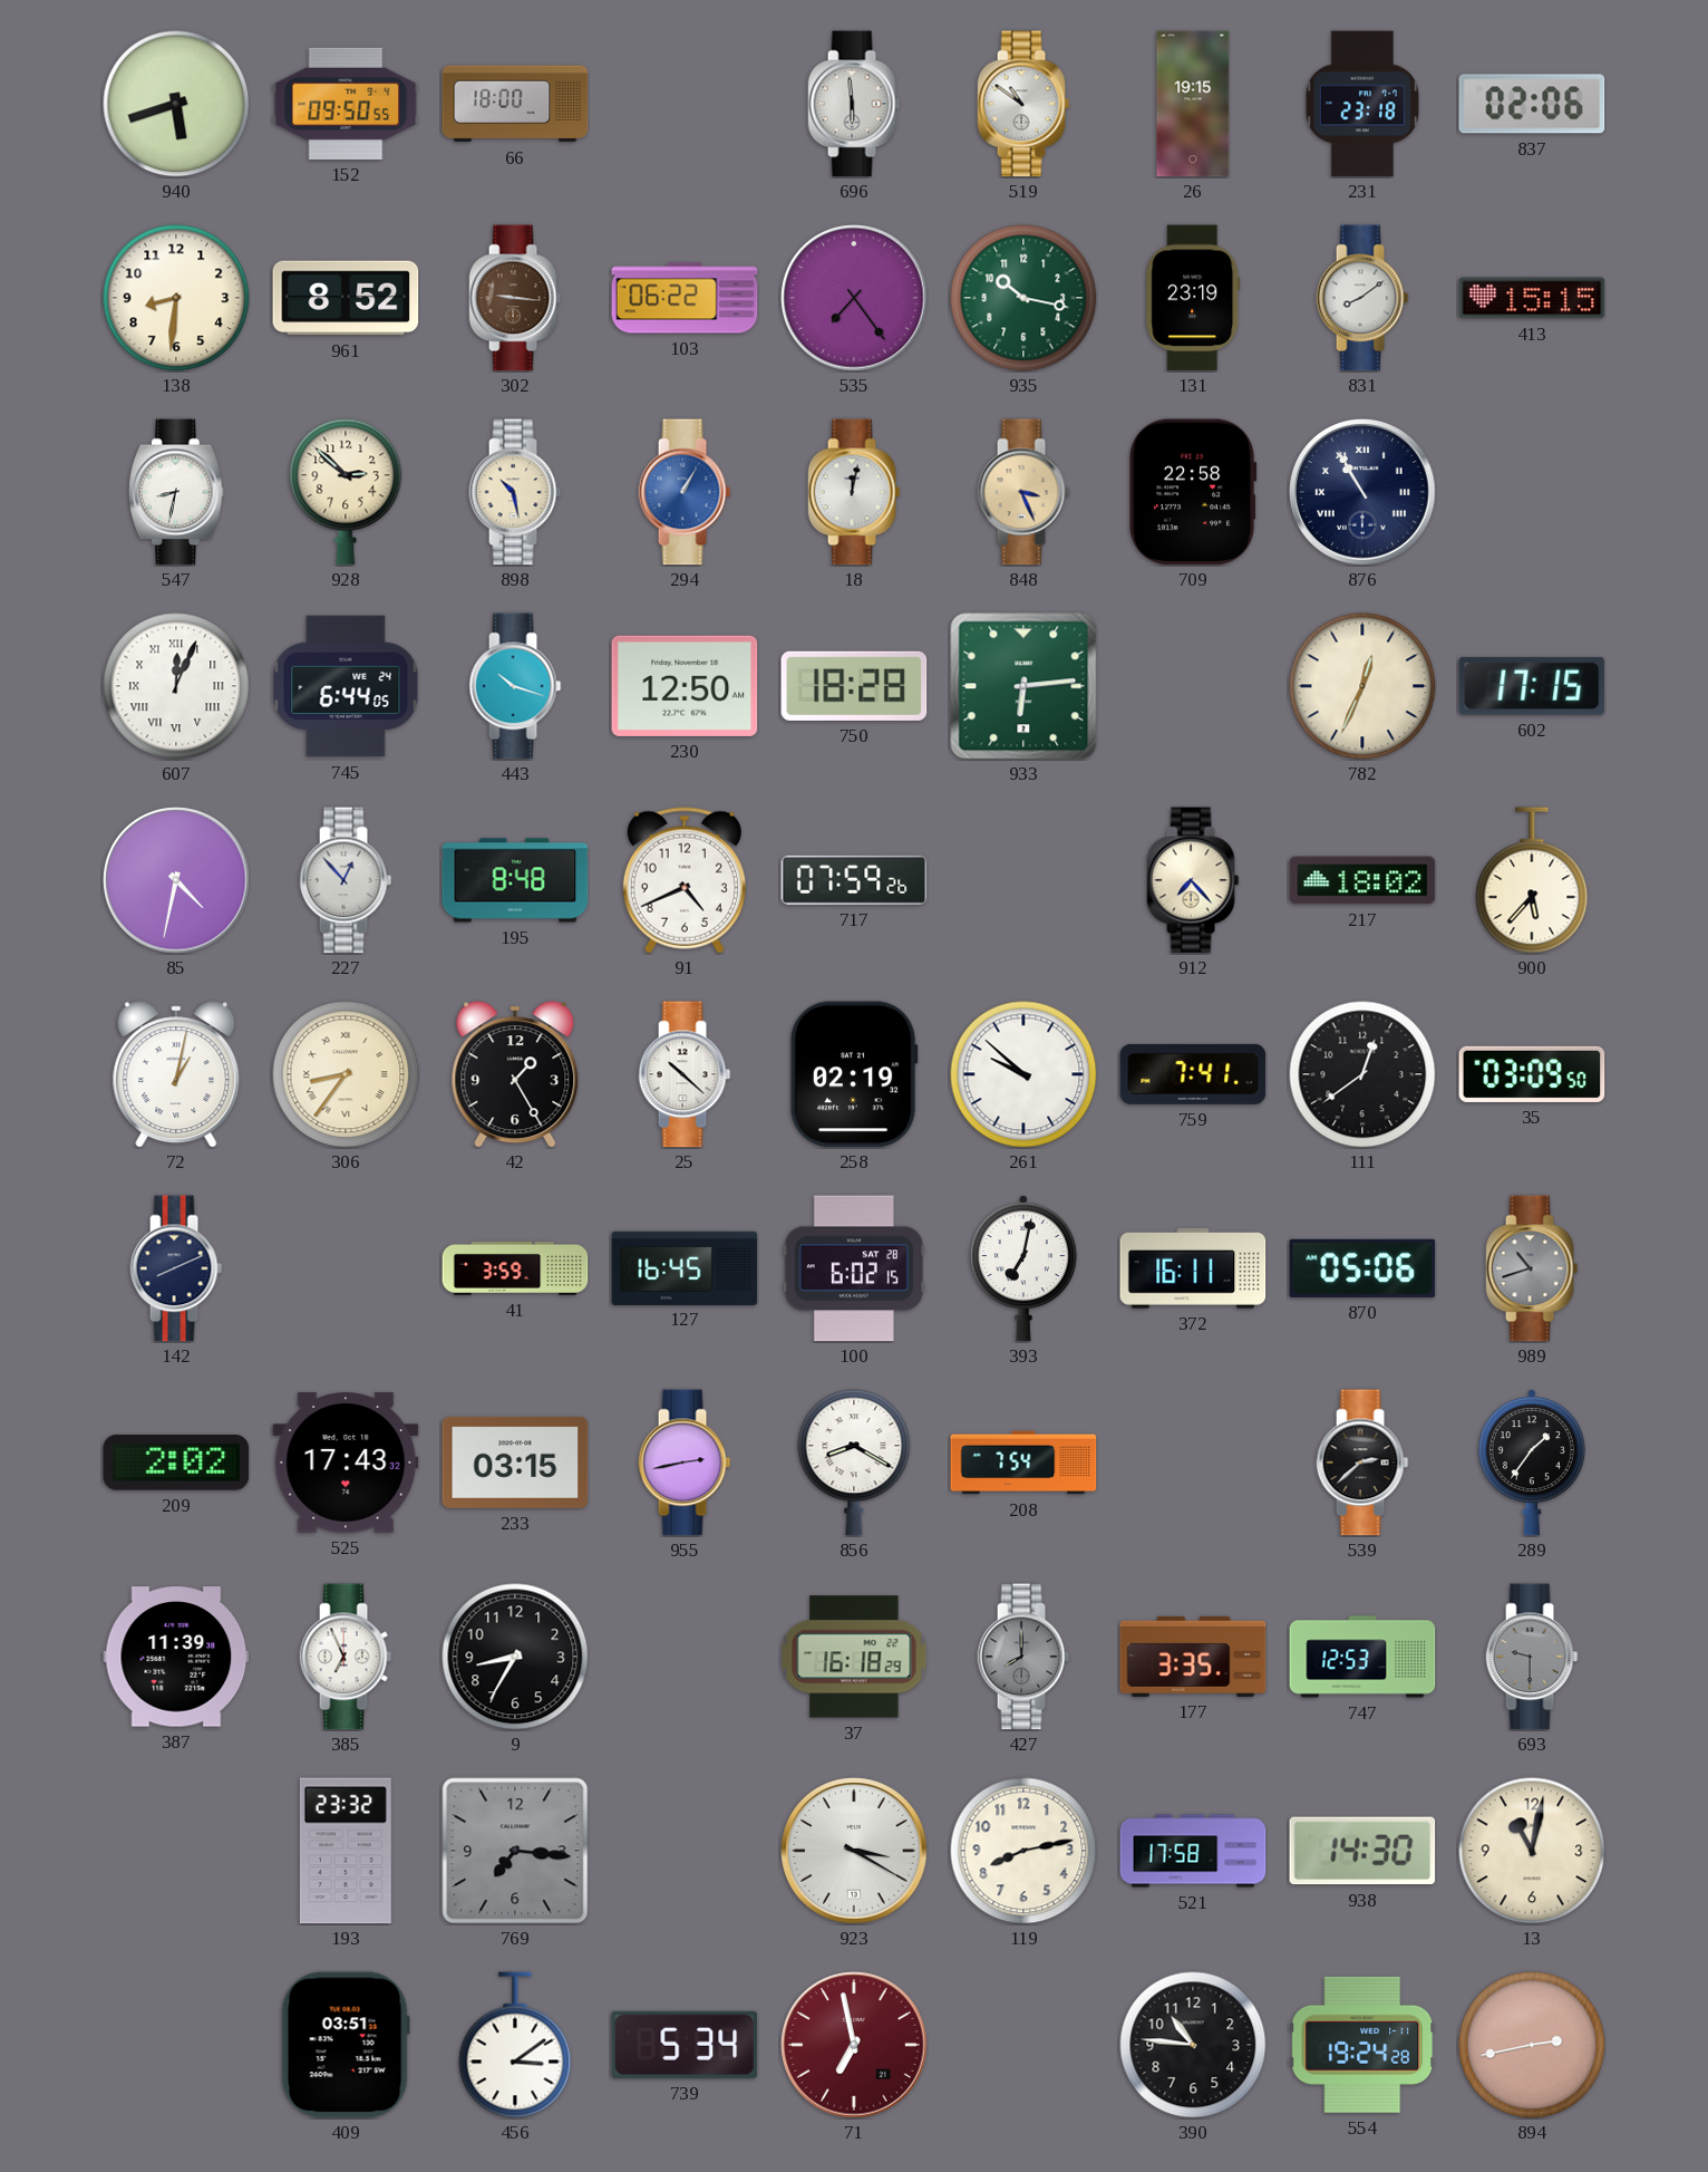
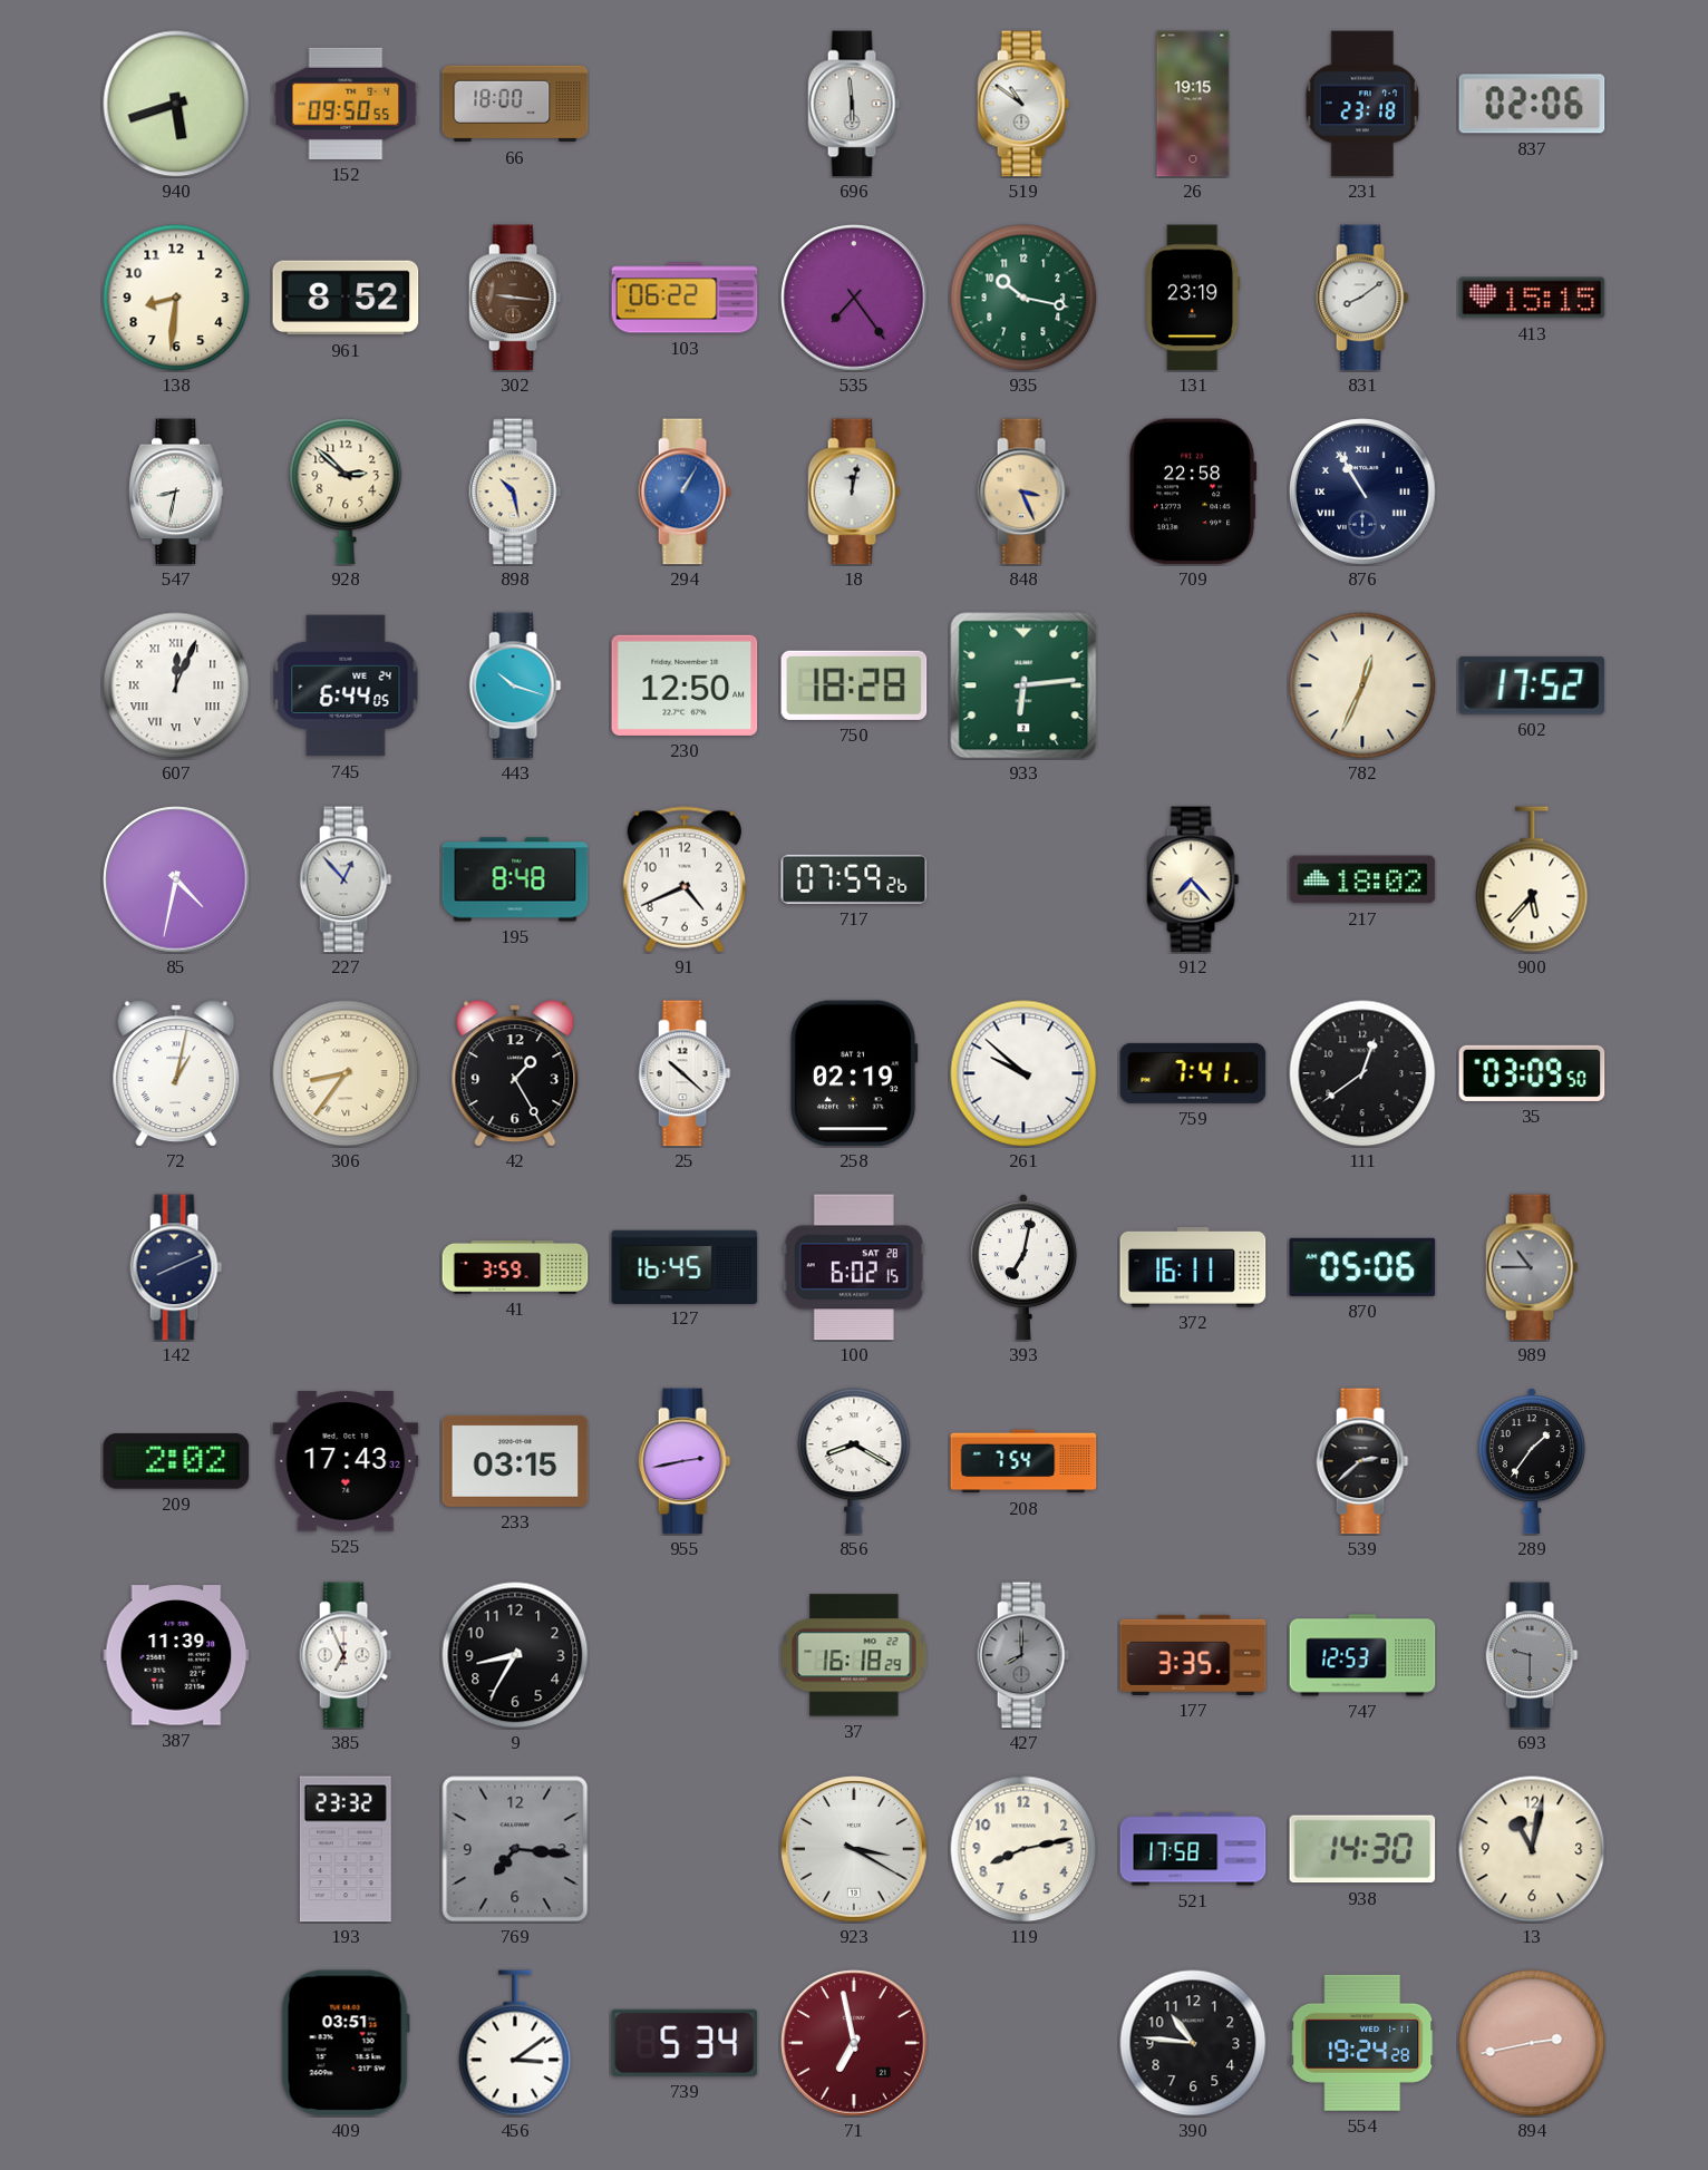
602: 17:15 -> 17:52 (1532, 685)
989: 10:42 -> 10:45 (1532, 1267)
